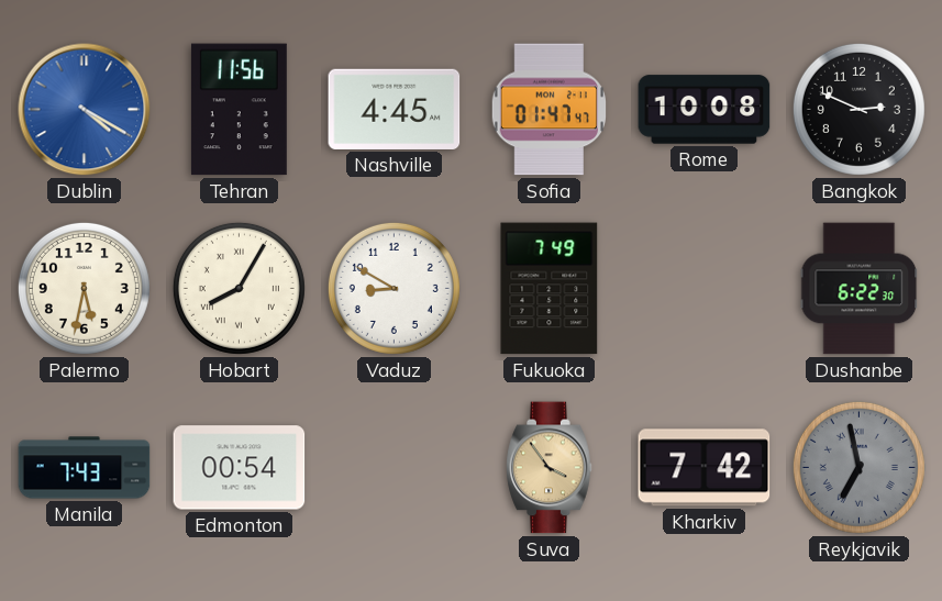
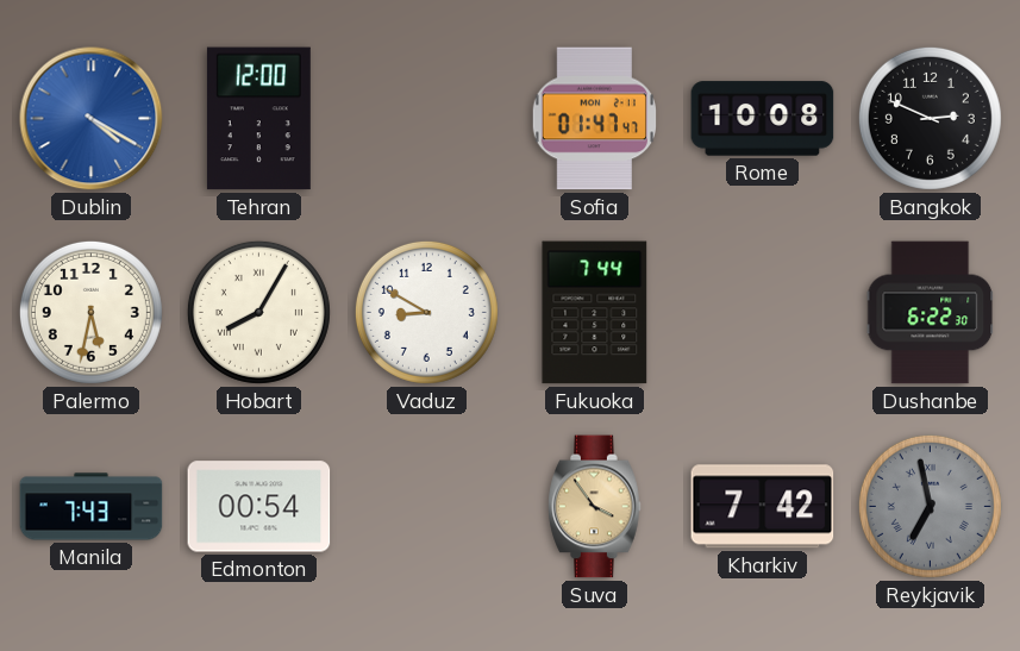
Tehran: 11:56 -> 12:00 (258, 119)
Nashville: 4:45 -> none (395, 109)
Fukuoka: 7:49 -> 7:44 (595, 313)
